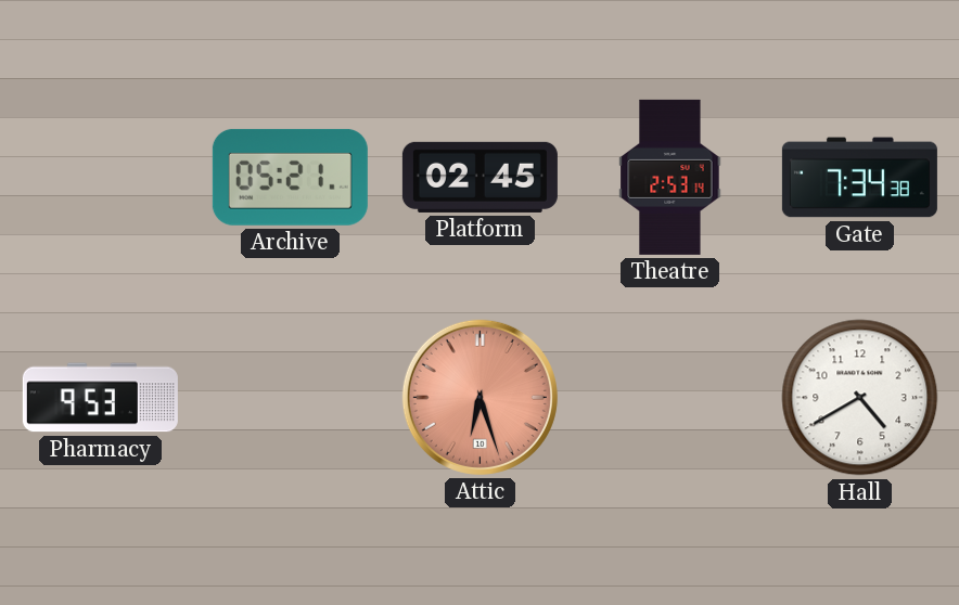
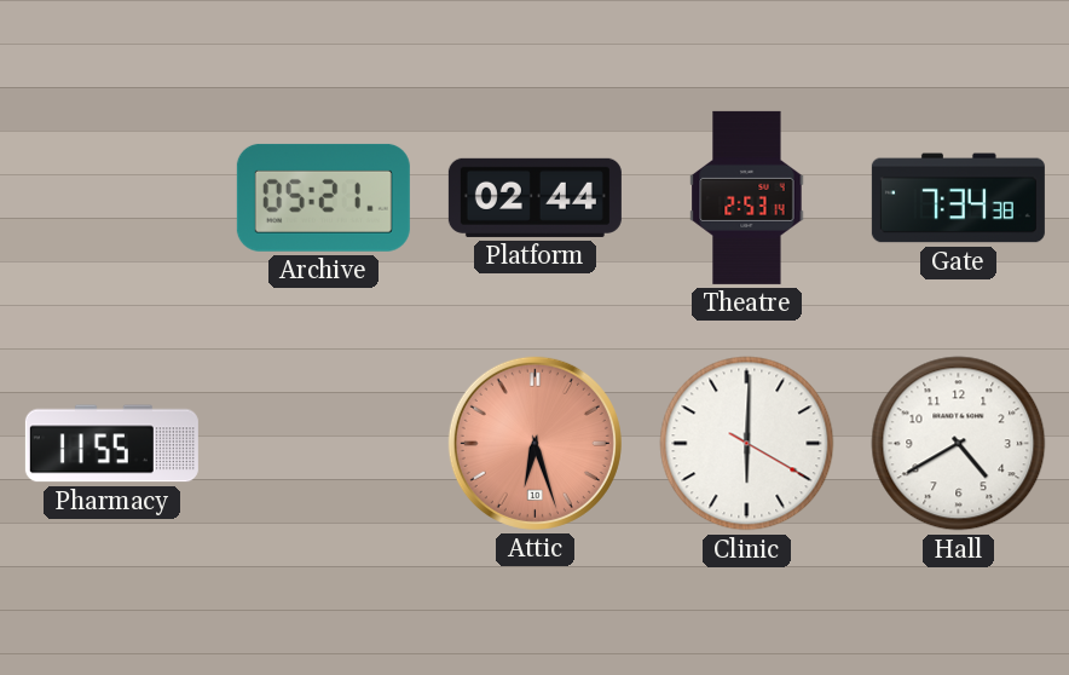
Platform: 02:45 -> 02:44 (534, 197)
Pharmacy: 9:53 -> 11:55 (111, 444)
Clinic: none -> 6:00 (747, 444)
